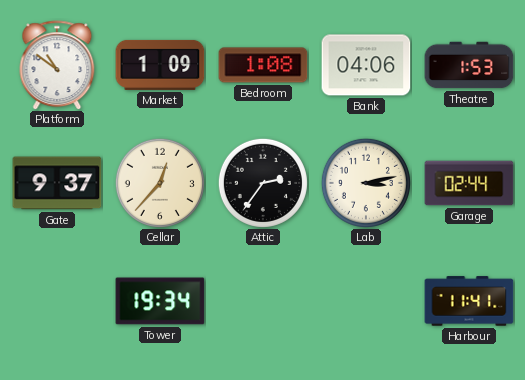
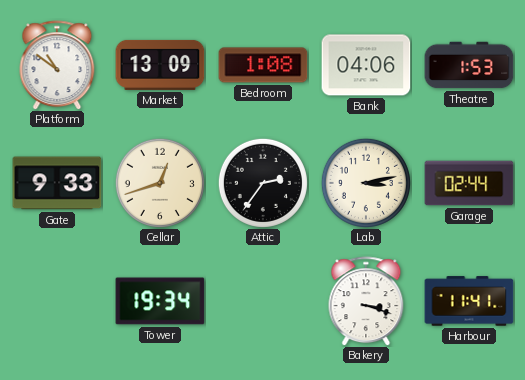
Market: 1:09 -> 13:09 (160, 65)
Gate: 9:37 -> 9:33 (57, 183)
Cellar: 12:37 -> 12:42 (160, 183)
Bakery: none -> 3:18 (366, 301)
